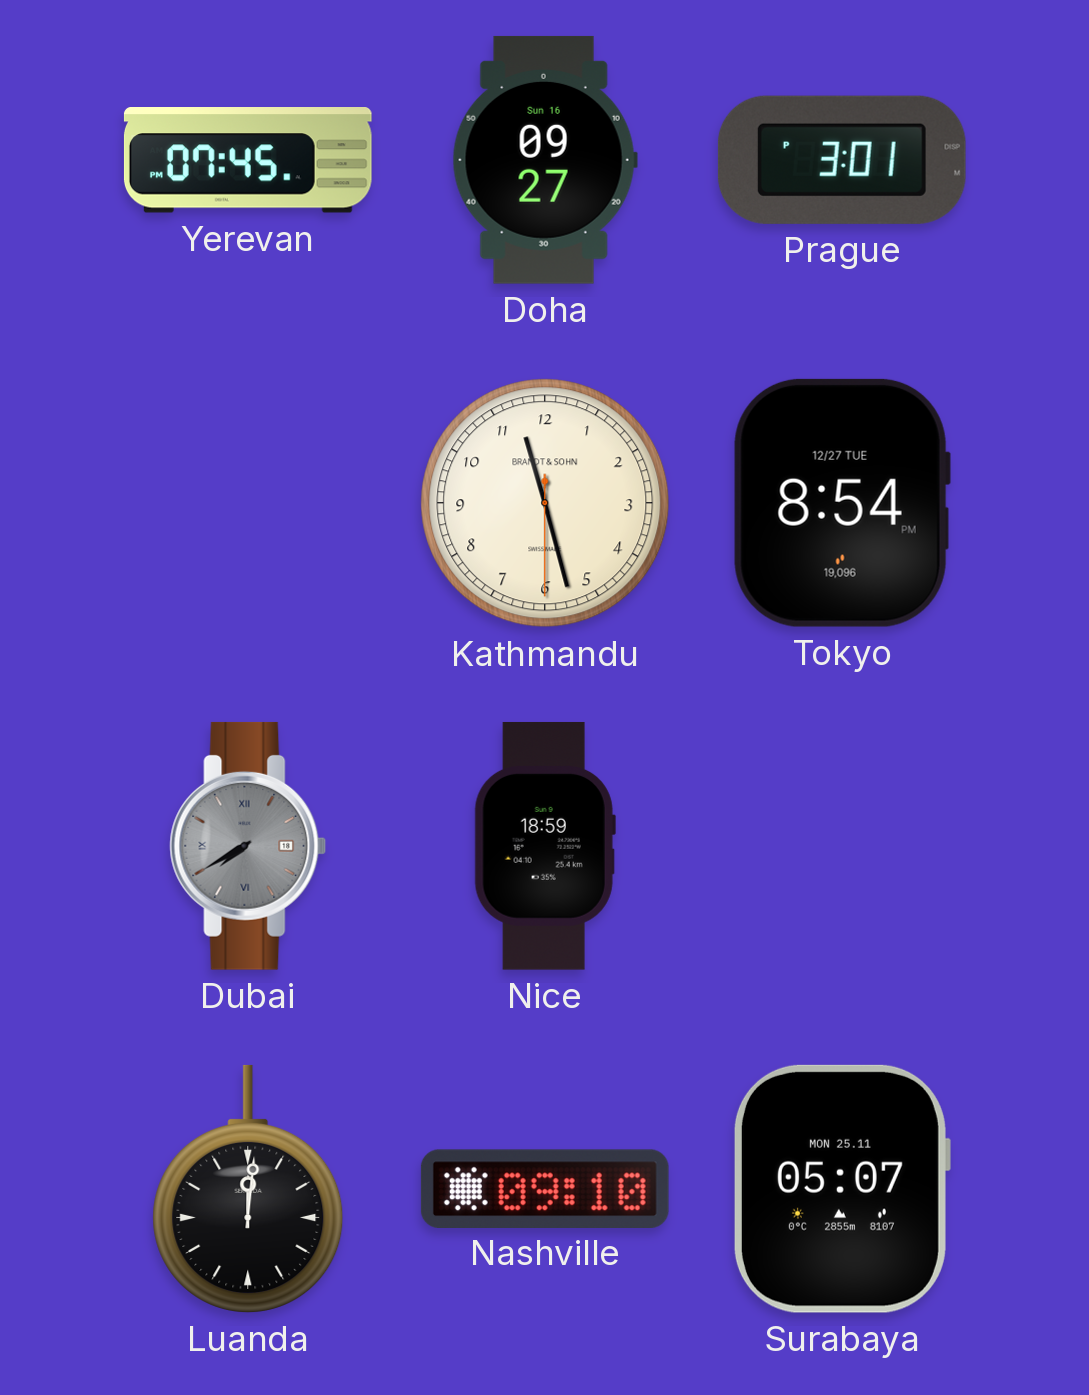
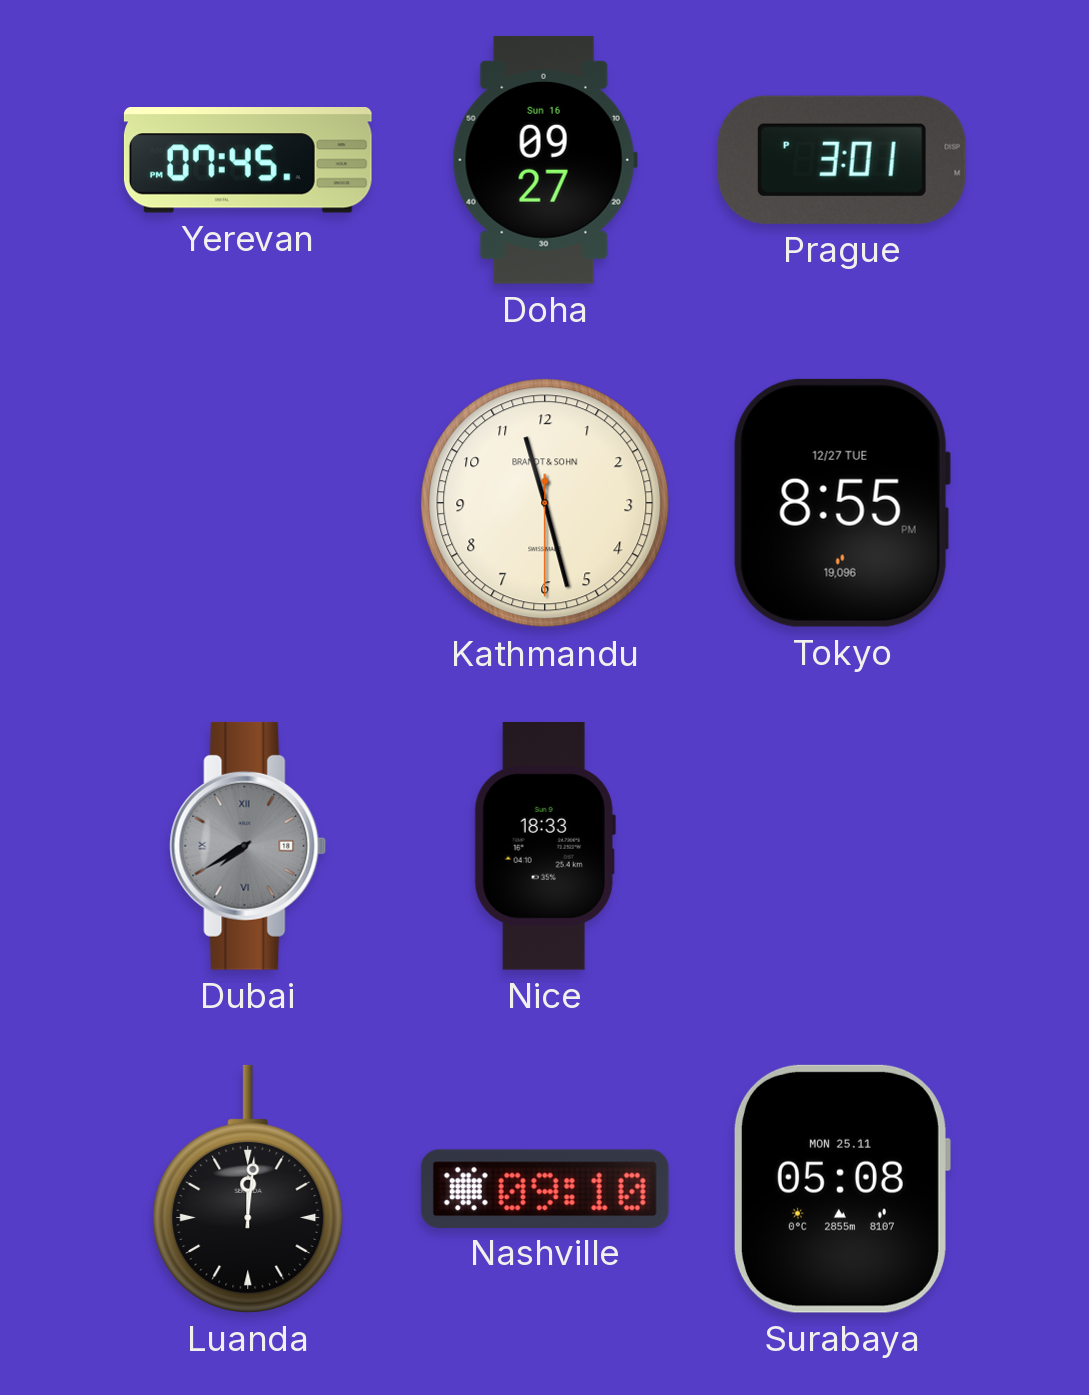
Tokyo: 8:54 -> 8:55 (842, 503)
Nice: 18:59 -> 18:33 (545, 846)
Surabaya: 05:07 -> 05:08 (841, 1189)
